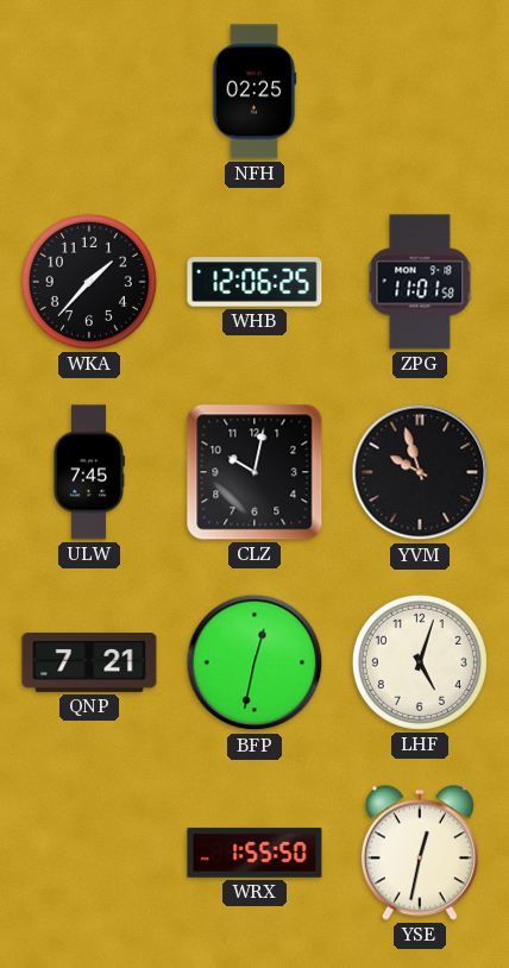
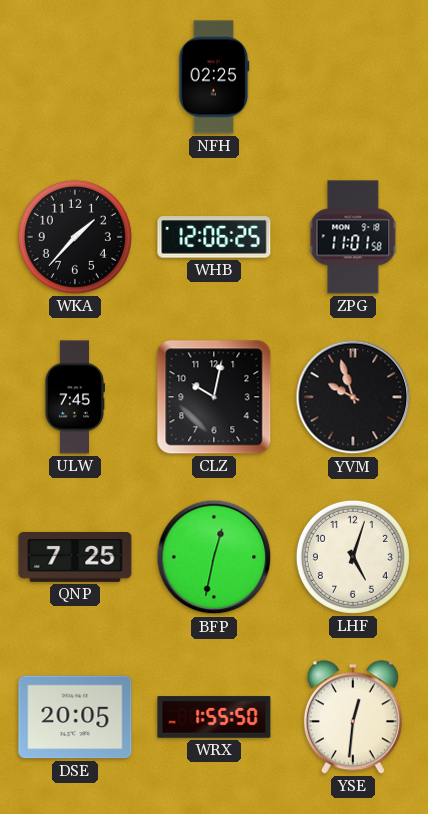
QNP: 7:21 -> 7:25 (75, 558)
DSE: none -> 20:05 (75, 717)
YSE: 12:32 -> 12:31 (353, 717)
